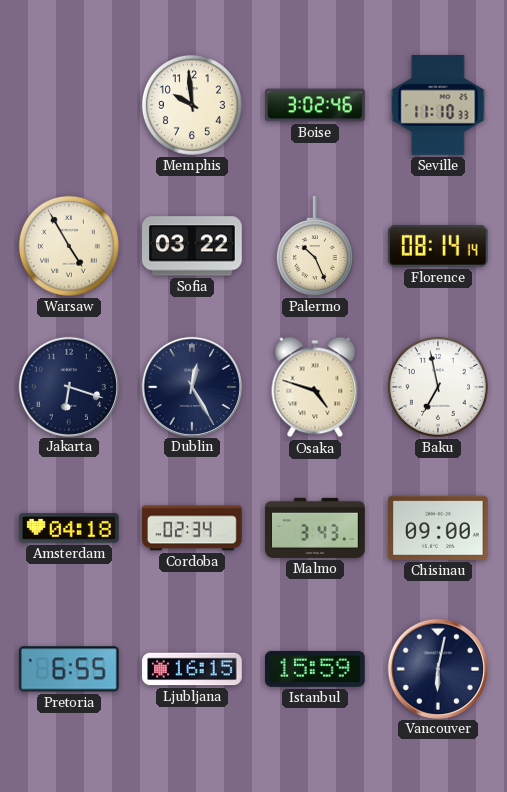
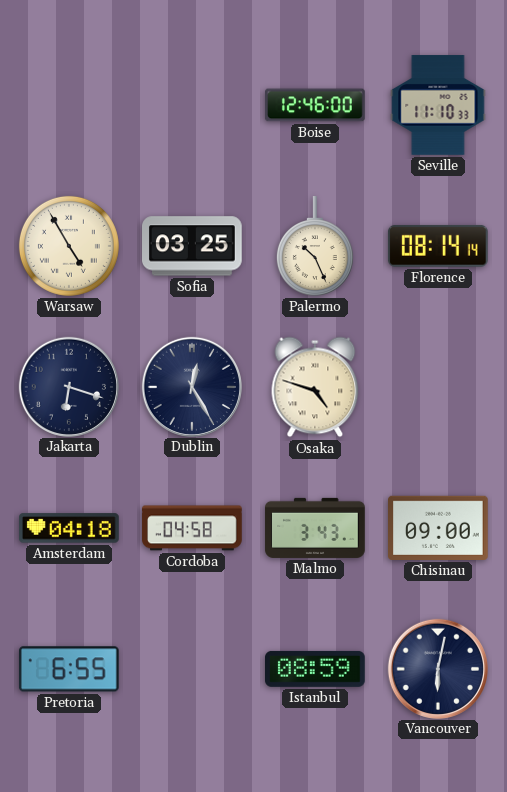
Memphis: 9:59 -> none (192, 105)
Boise: 3:02 -> 12:46 (315, 105)
Sofia: 03:22 -> 03:25 (193, 246)
Baku: 6:58 -> none (438, 387)
Cordoba: 02:34 -> 04:58 (192, 528)
Ljubljana: 16:15 -> none (192, 669)
Istanbul: 15:59 -> 08:59 (316, 669)
